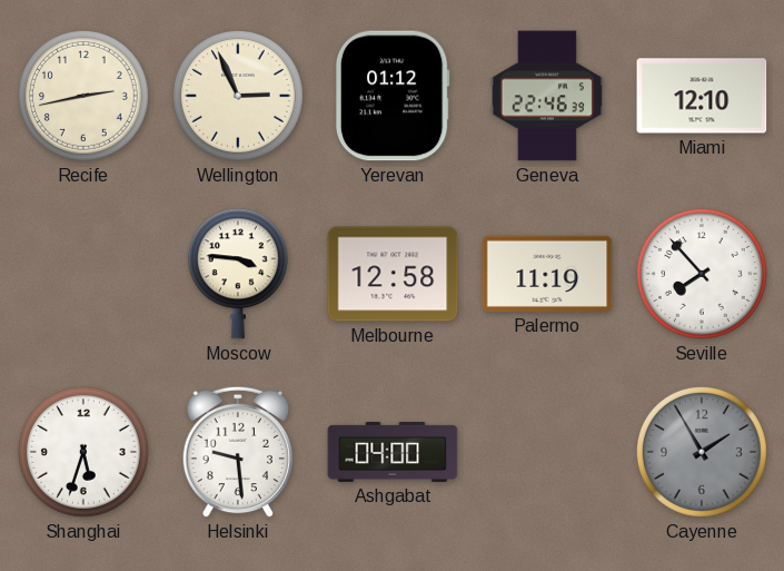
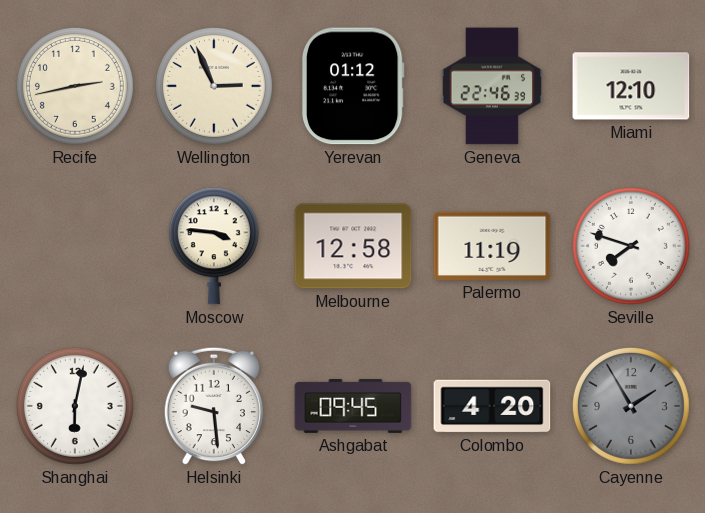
Seville: 7:53 -> 7:48 (631, 246)
Shanghai: 5:33 -> 6:02 (75, 406)
Ashgabat: 04:00 -> 09:45 (353, 406)
Colombo: none -> 4:20 (492, 406)
